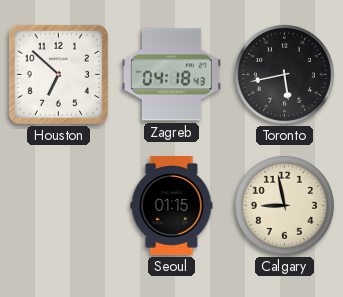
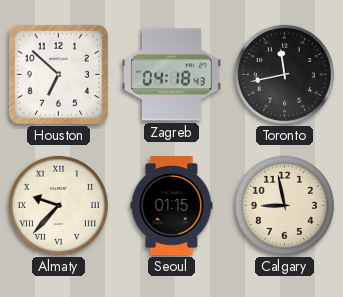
Toronto: 5:43 -> 11:43 (284, 74)
Almaty: none -> 9:37 (58, 205)
